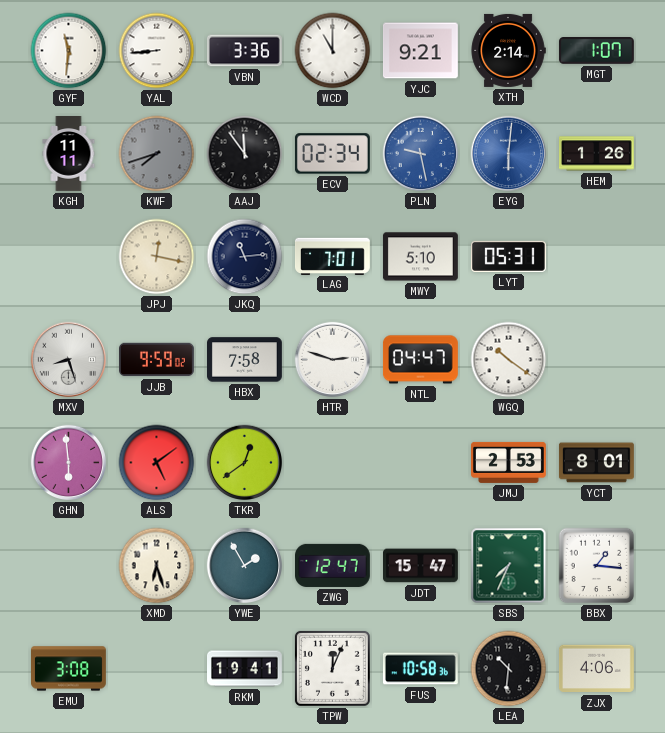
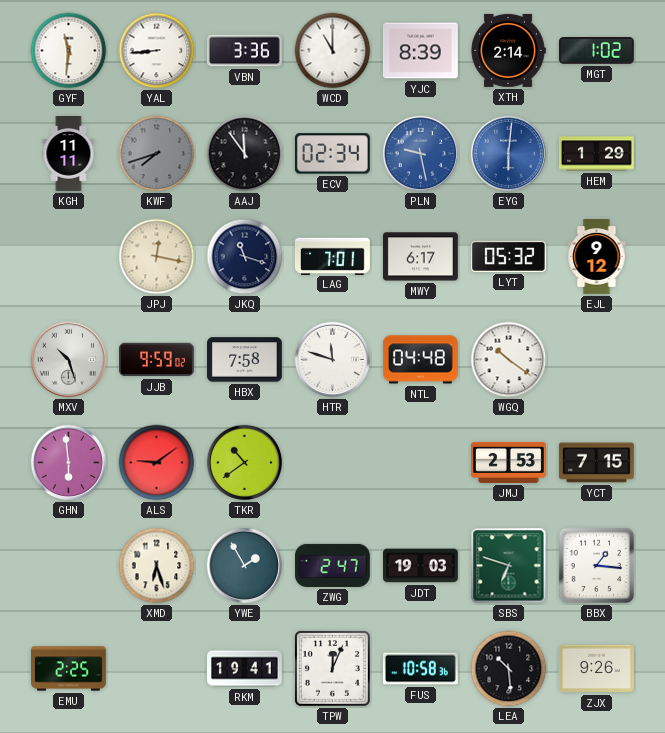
YJC: 9:21 -> 8:39 (421, 51)
MGT: 1:07 -> 1:02 (596, 51)
HEM: 1:26 -> 1:29 (597, 154)
JKQ: 11:14 -> 11:18 (245, 257)
MWY: 5:10 -> 6:17 (420, 257)
LYT: 05:31 -> 05:32 (508, 256)
EJL: none -> 9:12 (597, 257)
MXV: 8:27 -> 10:27 (69, 360)
HTR: 2:48 -> 11:48 (333, 360)
NTL: 04:47 -> 04:48 (420, 360)
ALS: 5:09 -> 9:09 (157, 463)
TKR: 12:39 -> 10:39 (245, 463)
YCT: 8:01 -> 7:15 (597, 463)
ZWG: 12:47 -> 2:47 (333, 565)
JDT: 15:47 -> 19:03 (421, 566)
SBS: 7:34 -> 6:48 (509, 566)
EMU: 3:08 -> 2:25 (69, 669)
LEA: 10:31 -> 10:29 (509, 669)
ZJX: 4:06 -> 9:26 (596, 669)
